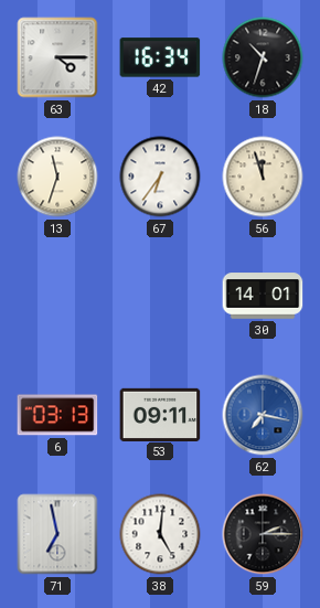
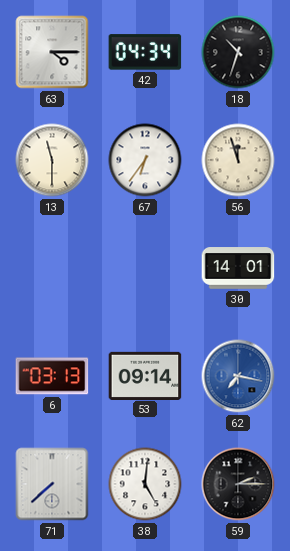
42: 16:34 -> 04:34 (145, 52)
13: 11:33 -> 11:30 (52, 160)
53: 09:11 -> 09:14 (145, 375)
71: 6:58 -> 7:38 (52, 484)
